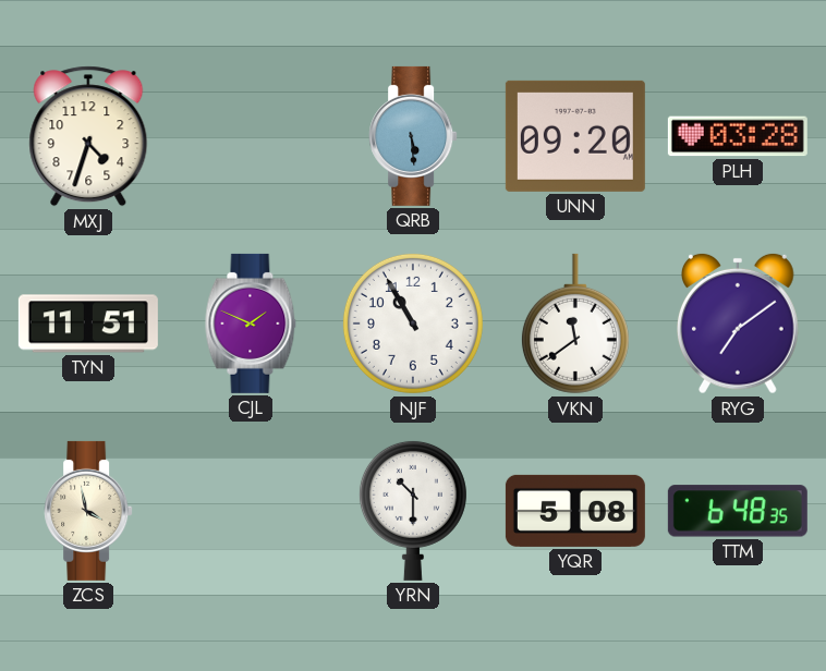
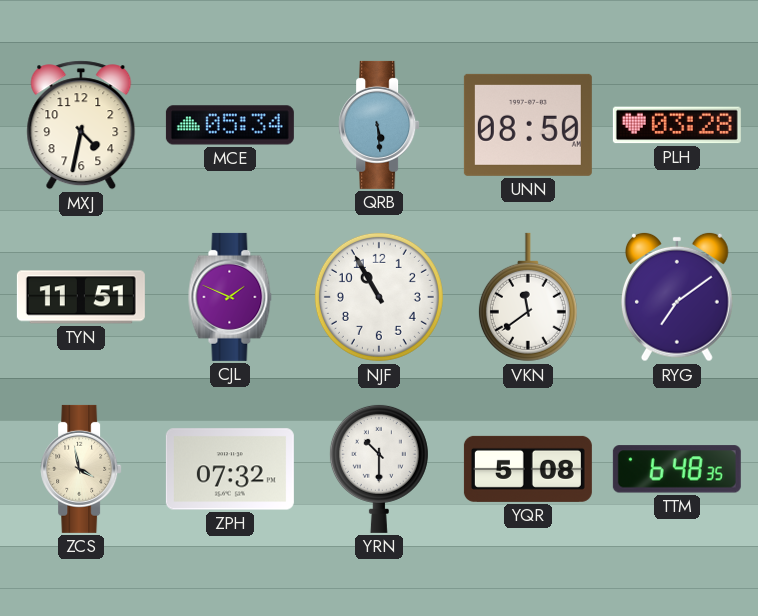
MXJ: 4:33 -> 4:32 (81, 125)
MCE: none -> 05:34 (230, 125)
UNN: 09:20 -> 08:50 (528, 125)
ZPH: none -> 07:32 (230, 469)
